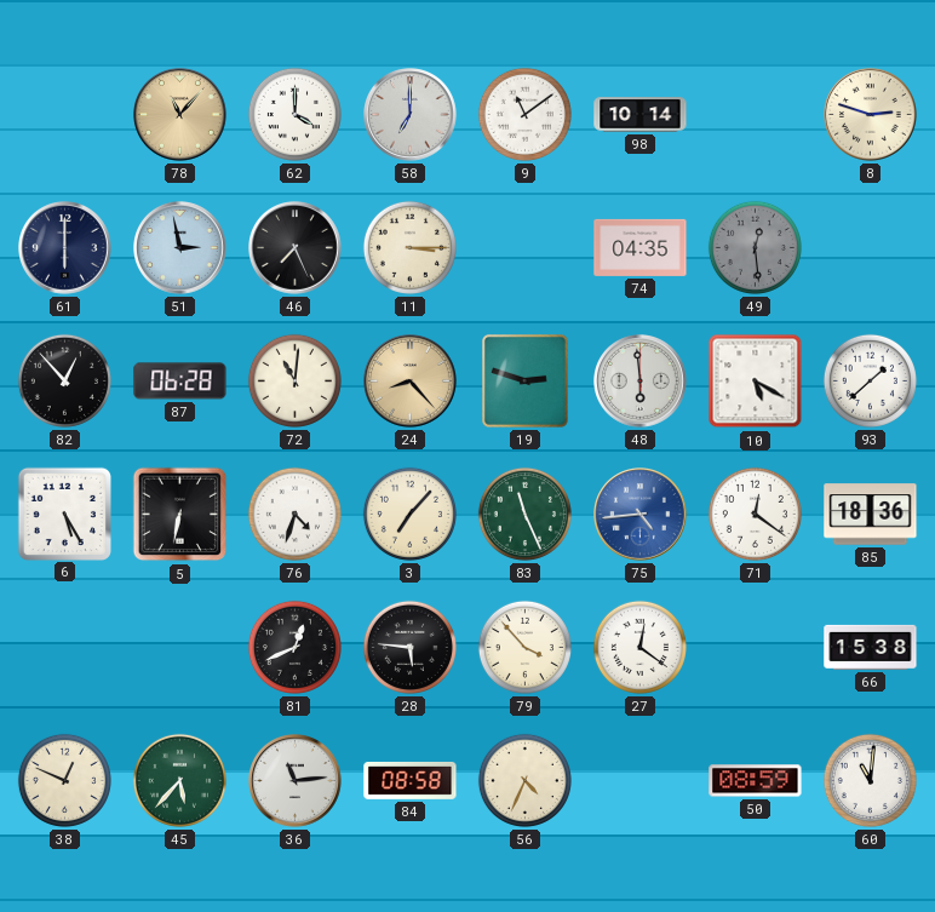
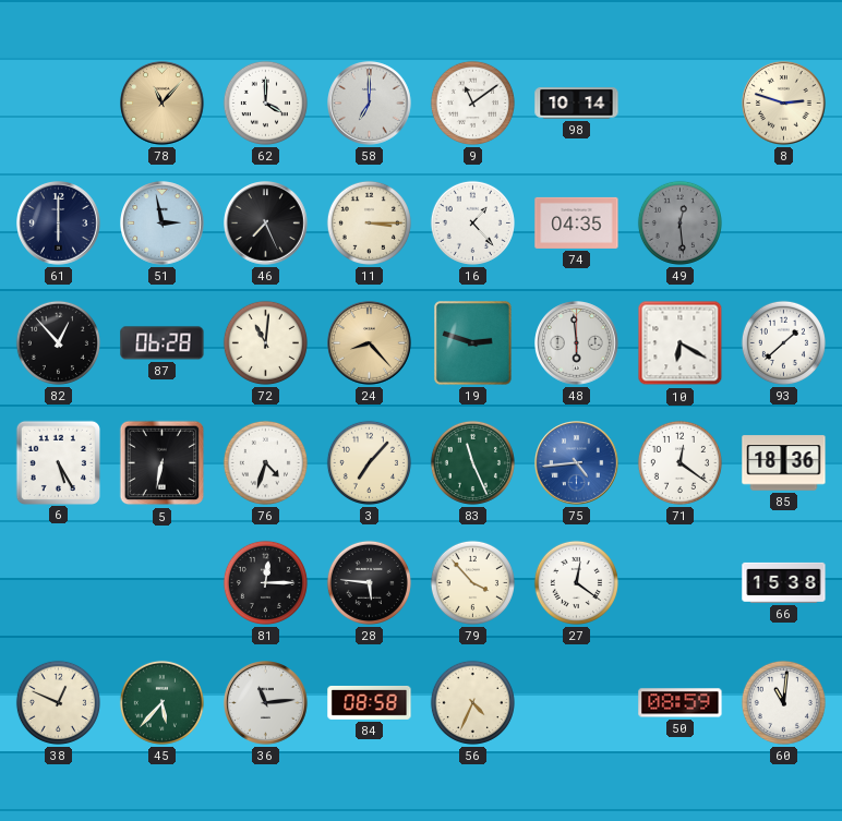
16: none -> 1:23 (472, 222)
10: 5:20 -> 6:20 (681, 343)
81: 12:41 -> 12:15 (265, 582)
